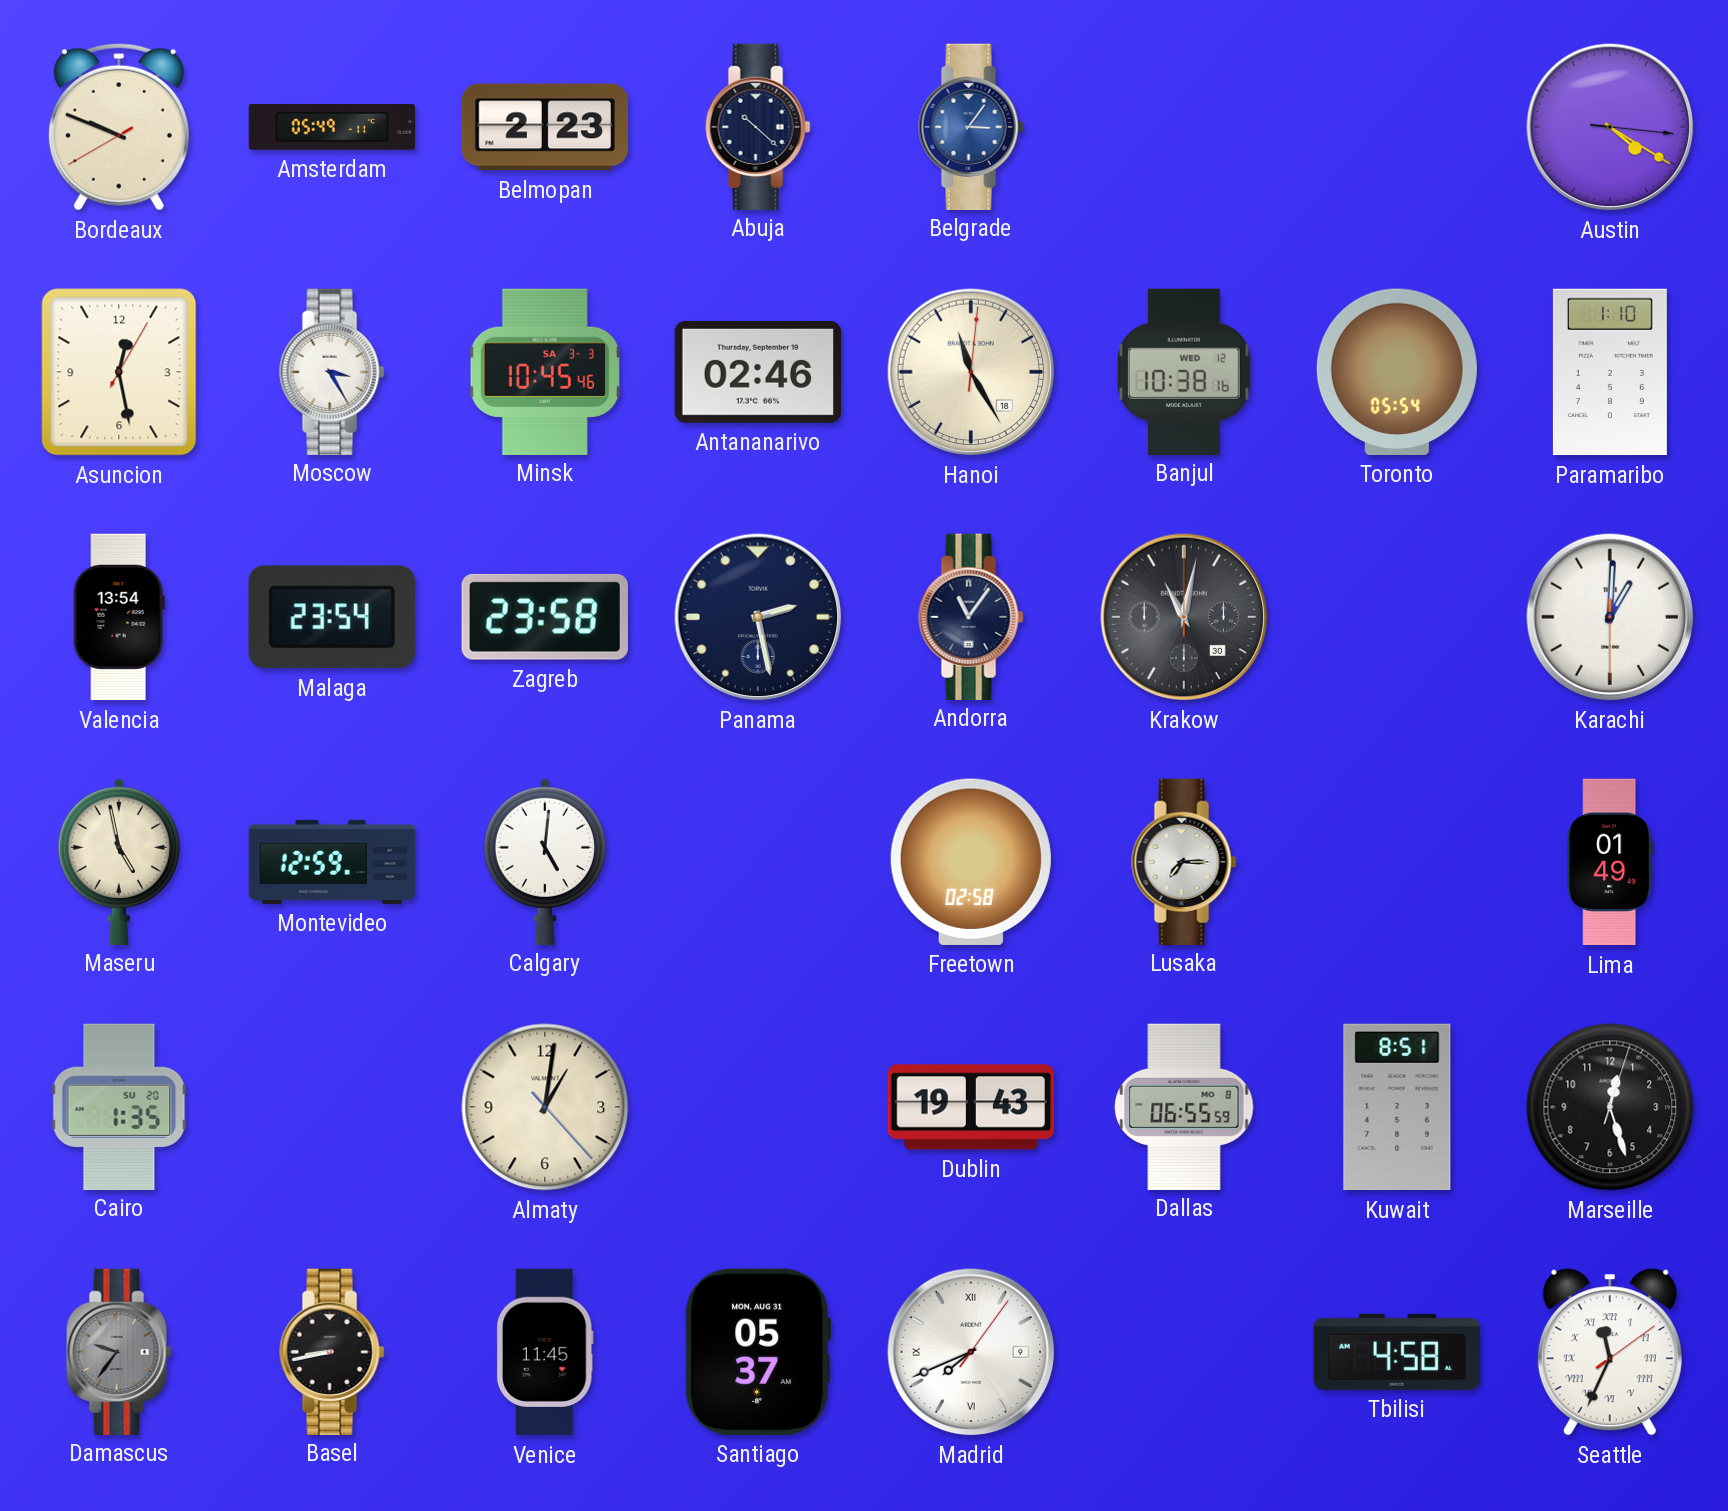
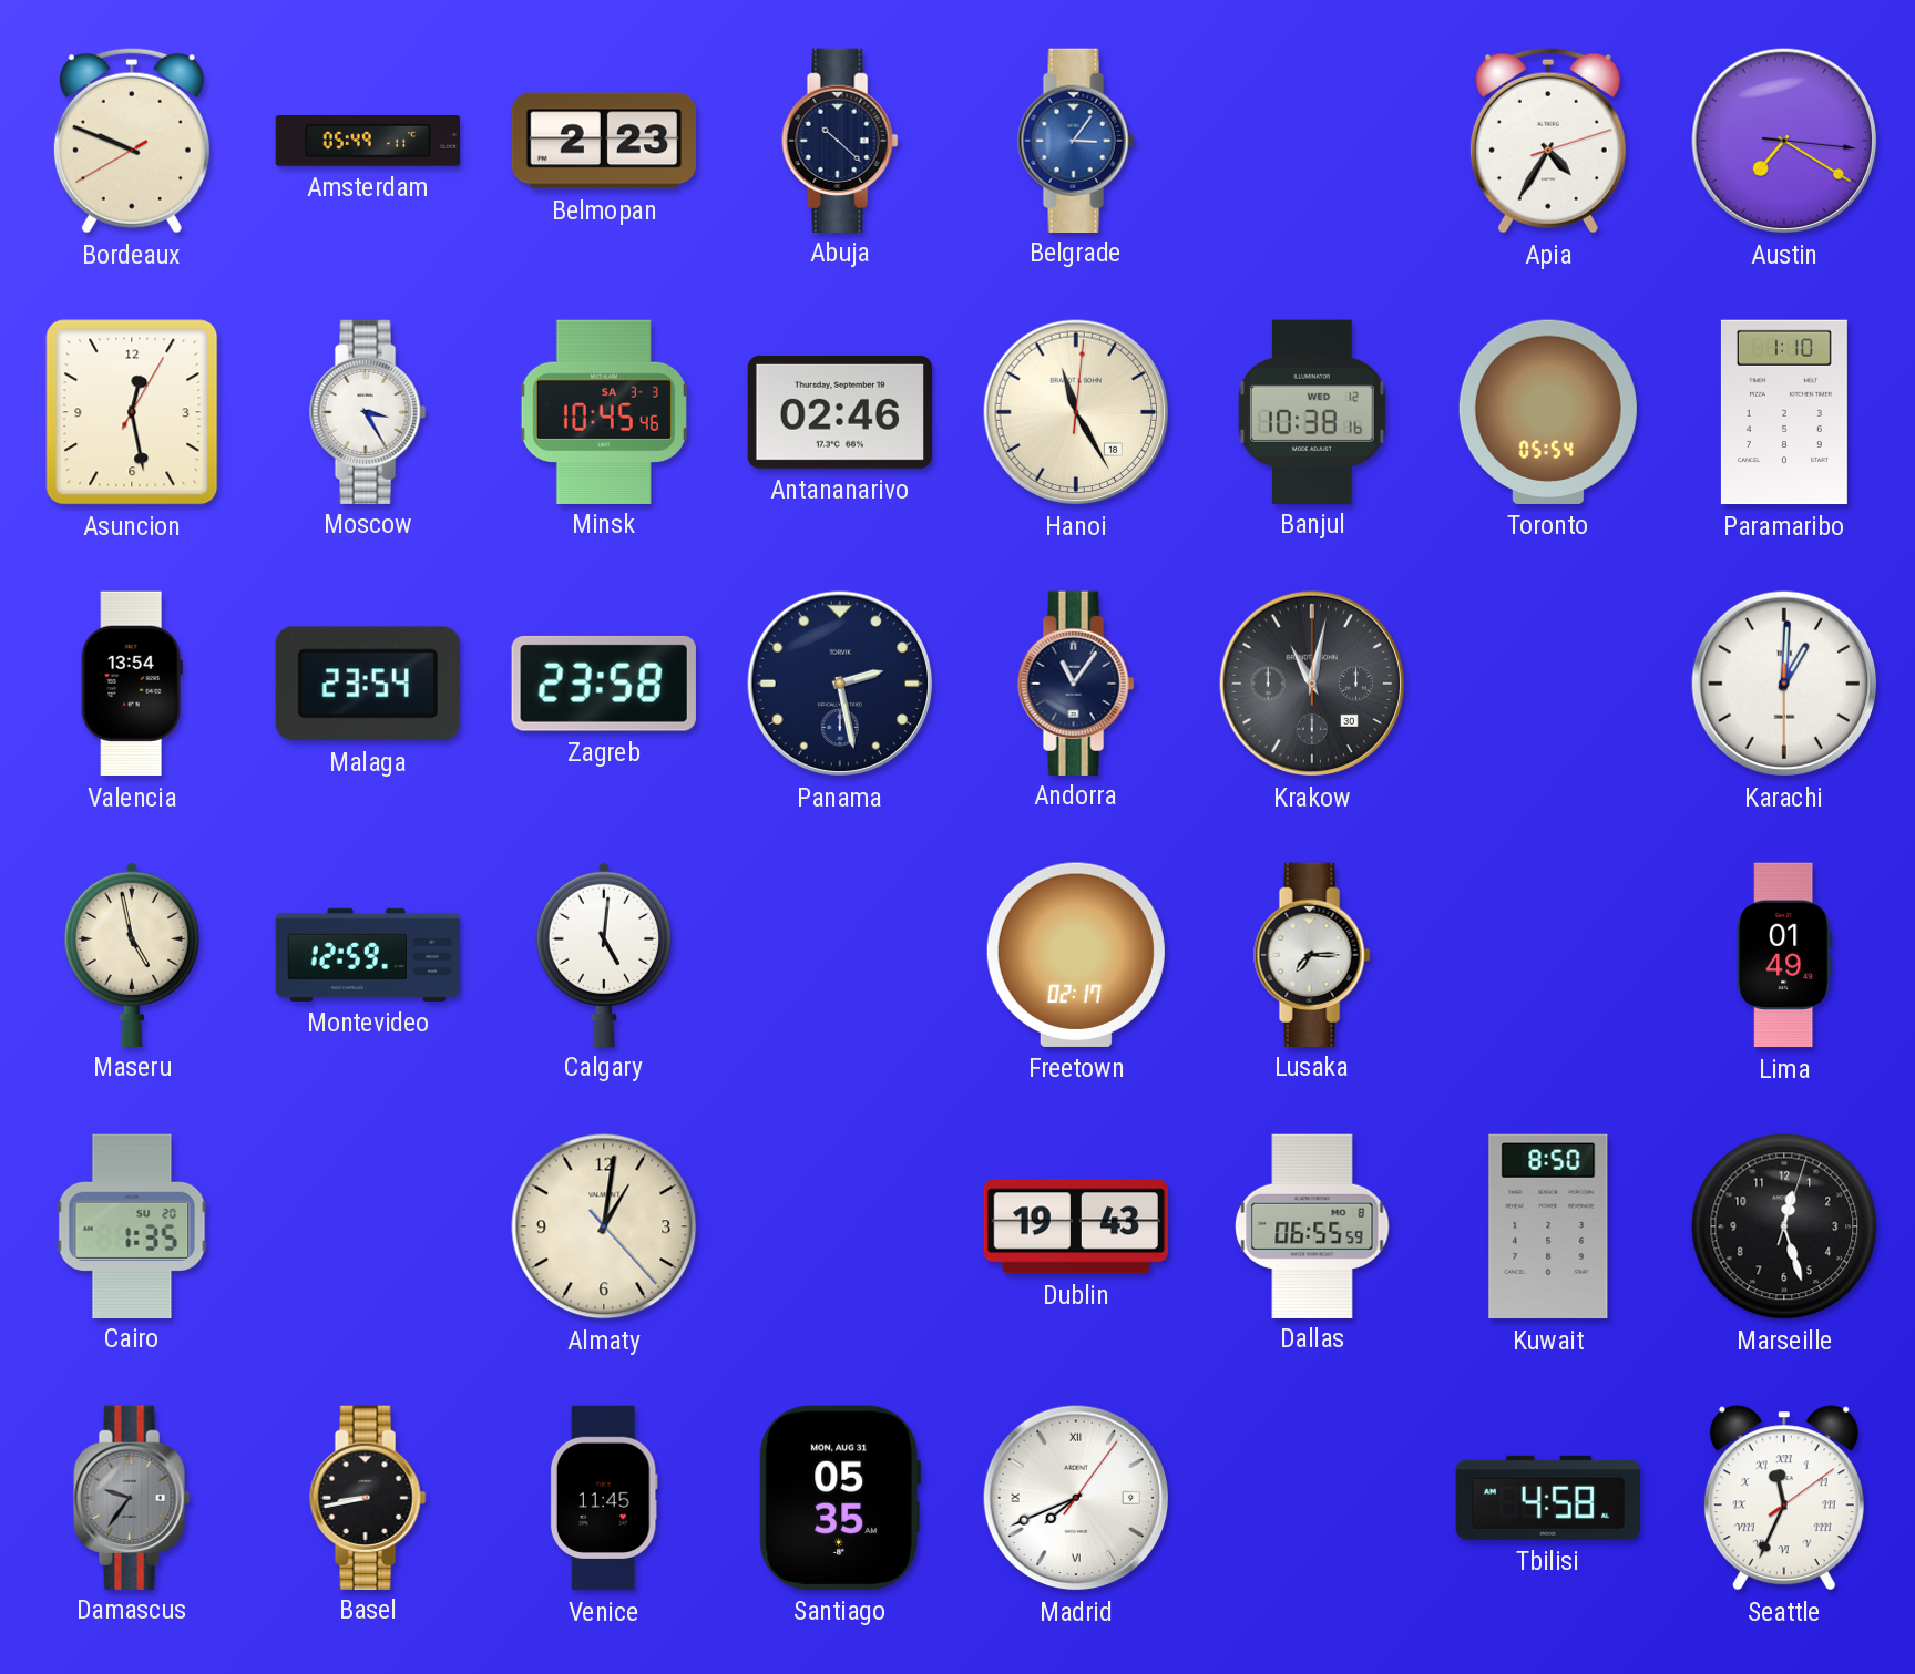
Apia: none -> 4:35 (1548, 141)
Austin: 4:20 -> 7:20 (1784, 141)
Freetown: 02:58 -> 02:17 (1076, 955)
Kuwait: 8:51 -> 8:50 (1548, 1226)
Santiago: 05:37 -> 05:35 (839, 1498)
